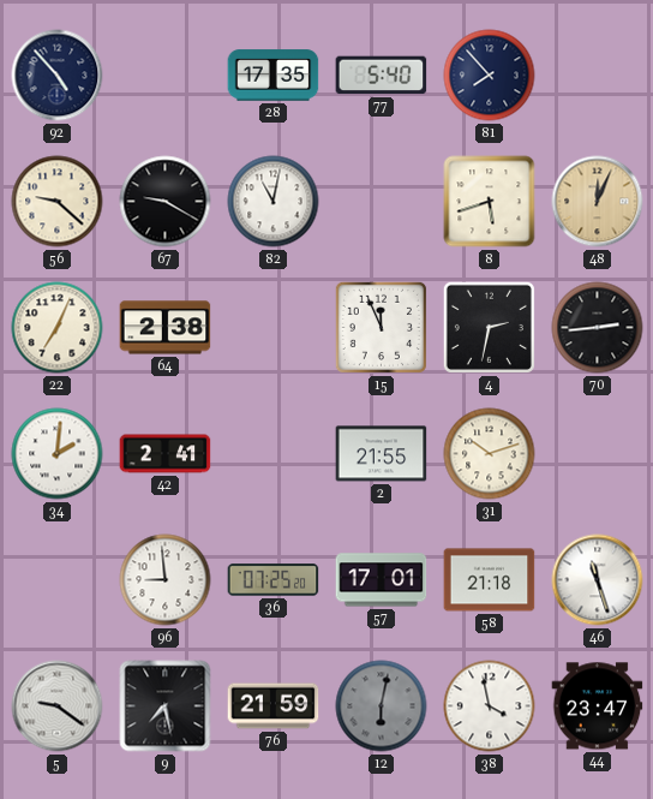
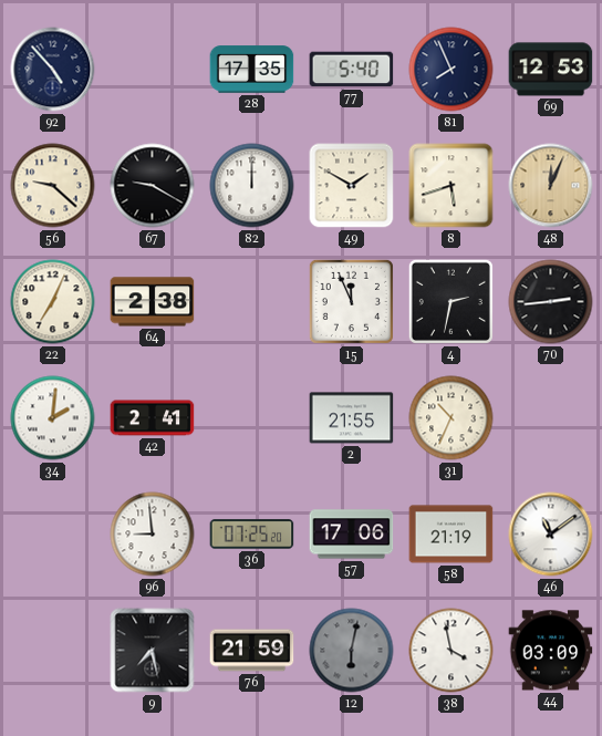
81: 7:53 -> 7:56 (451, 70)
69: none -> 12:53 (551, 70)
82: 11:02 -> 12:00 (252, 186)
49: none -> 1:50 (352, 186)
31: 10:12 -> 10:34 (451, 418)
57: 17:01 -> 17:06 (352, 535)
58: 21:18 -> 21:19 (451, 535)
46: 11:27 -> 11:09 (551, 535)
5: 9:21 -> none (58, 706)
44: 23:47 -> 03:09 (551, 651)
